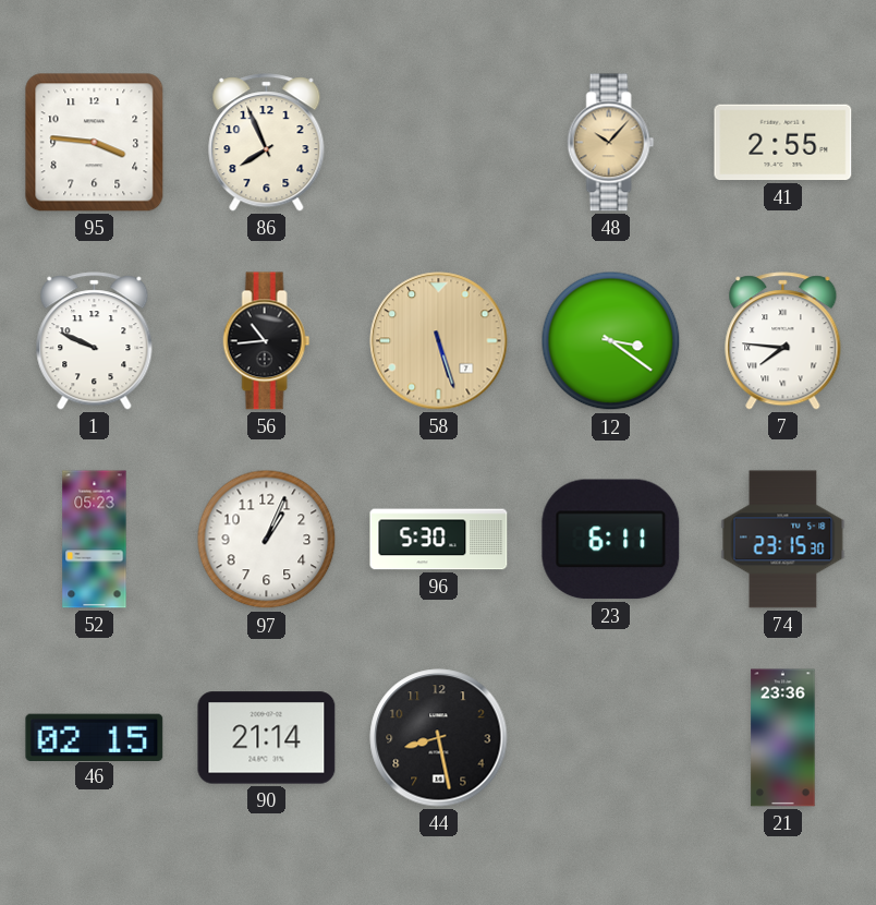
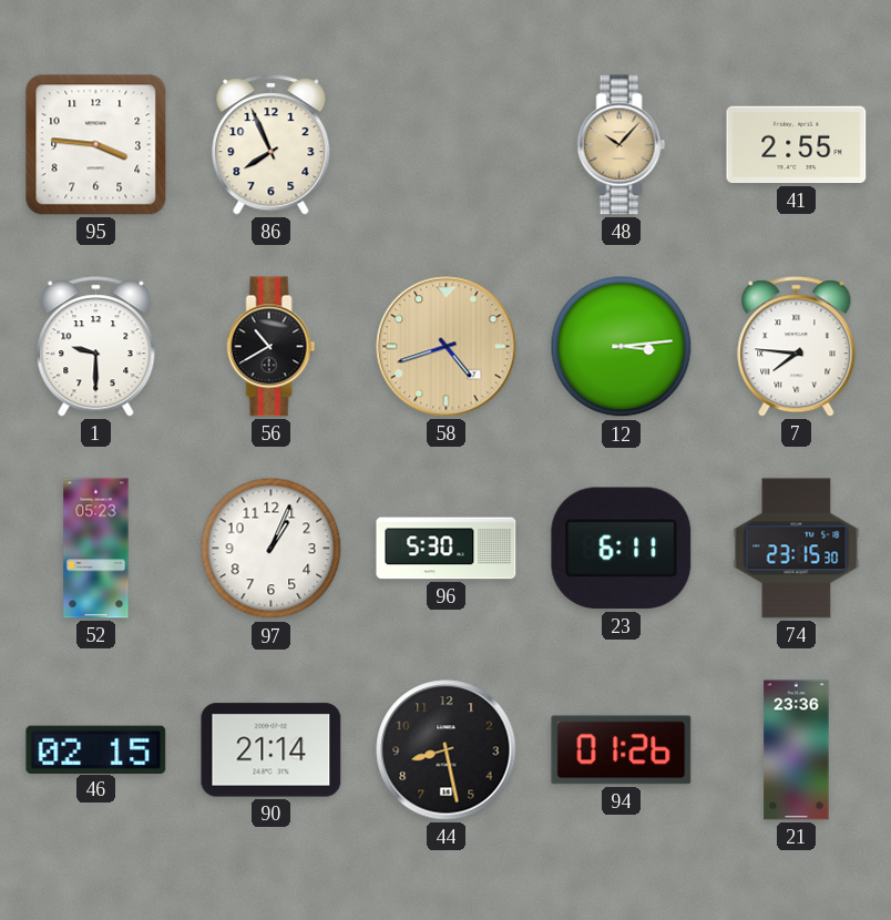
1: 9:49 -> 9:30 (96, 347)
56: 10:44 -> 10:40 (272, 347)
58: 5:27 -> 4:42 (447, 347)
12: 3:21 -> 3:14 (622, 347)
94: none -> 01:26 (622, 750)
